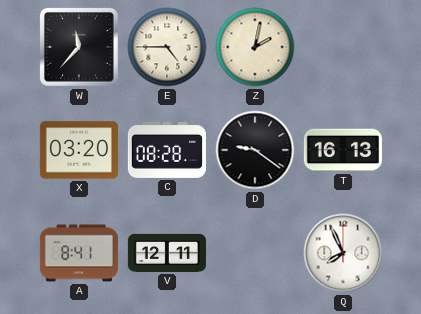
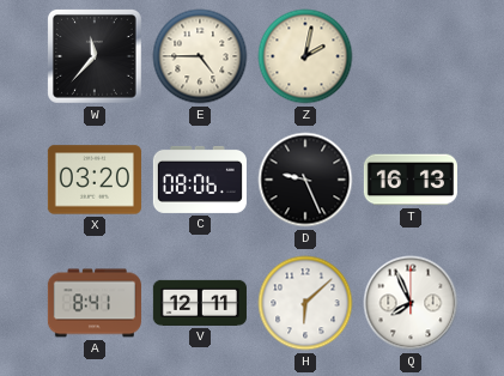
C: 08:28 -> 08:06 (200, 180)
D: 9:21 -> 9:26 (305, 180)
H: none -> 6:08 (305, 303)
